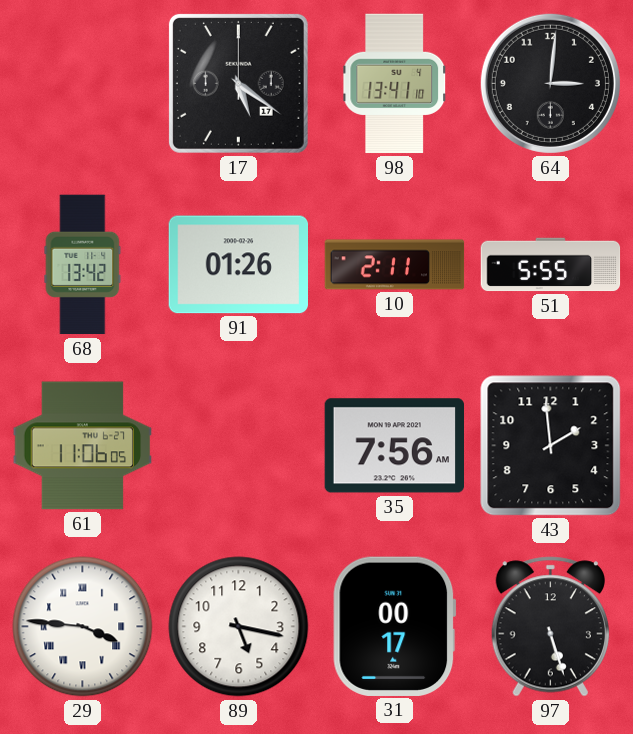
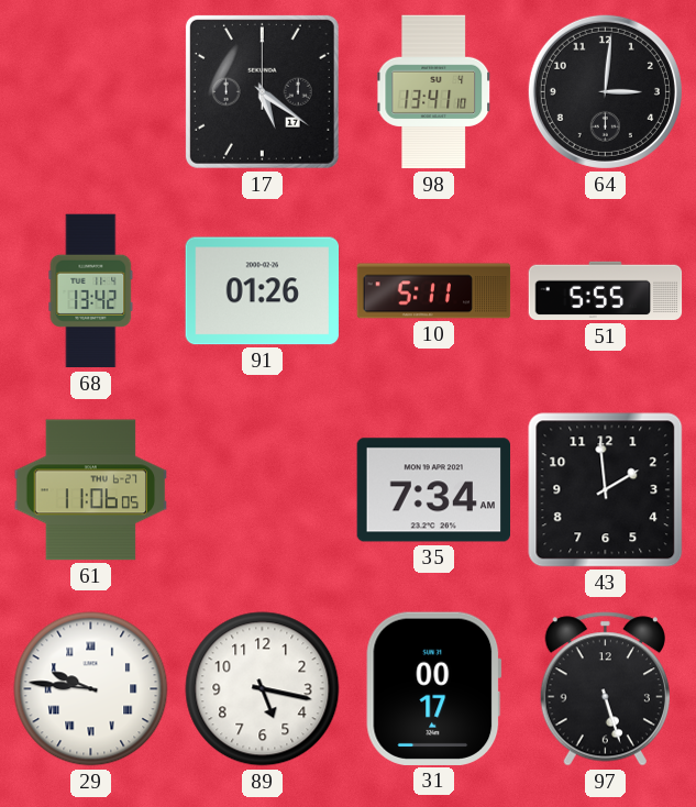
10: 2:11 -> 5:11 (434, 291)
35: 7:56 -> 7:34 (433, 490)
29: 3:46 -> 9:46 (91, 689)
